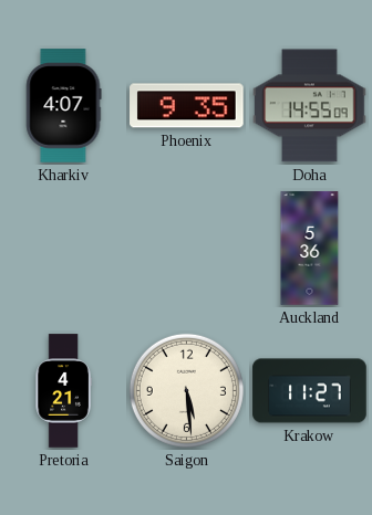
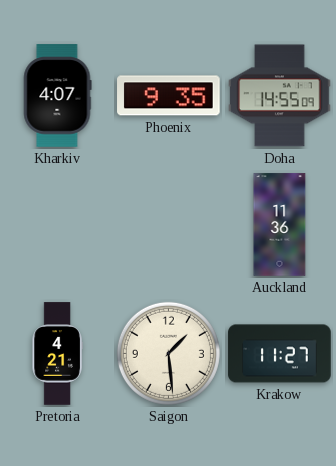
Auckland: 5:36 -> 11:36 (280, 225)
Saigon: 5:29 -> 1:29 (168, 353)
